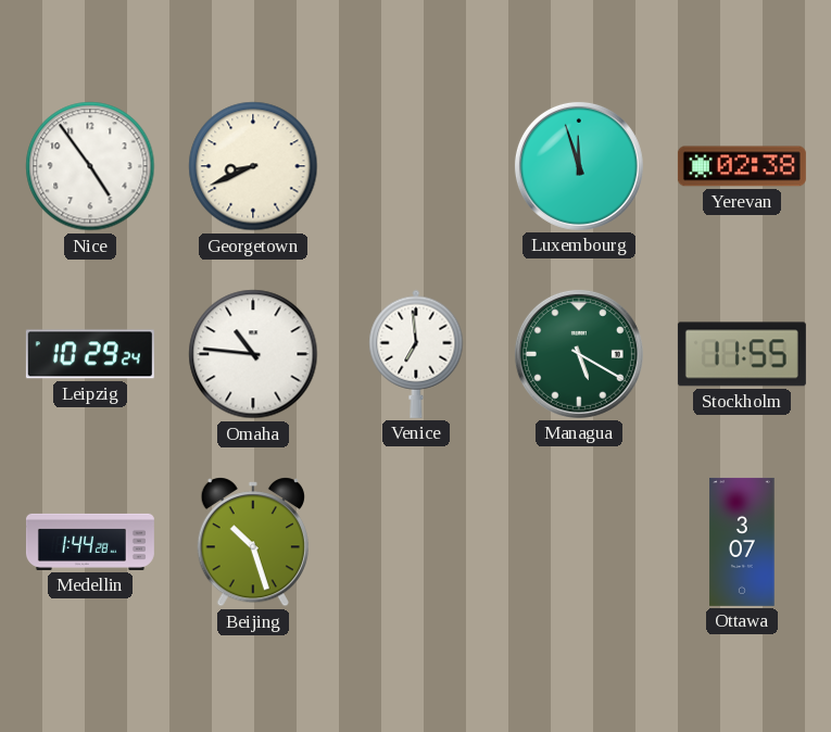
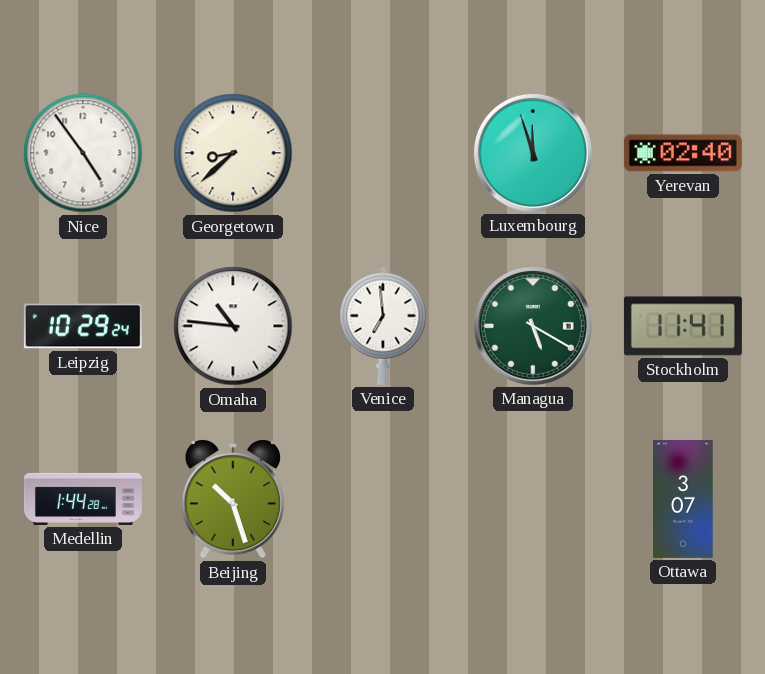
Georgetown: 8:41 -> 8:38 (233, 153)
Yerevan: 02:38 -> 02:40 (683, 153)
Stockholm: 11:55 -> 11:41 (683, 326)
